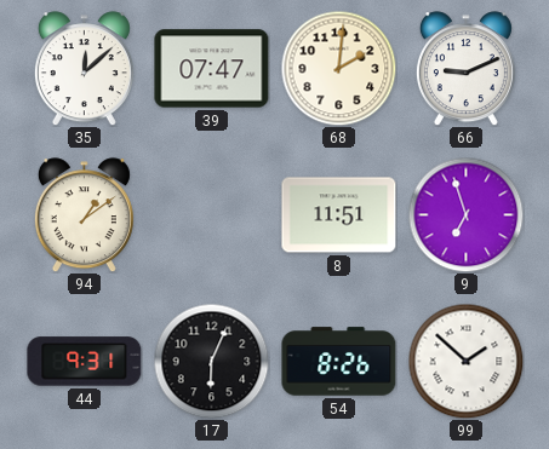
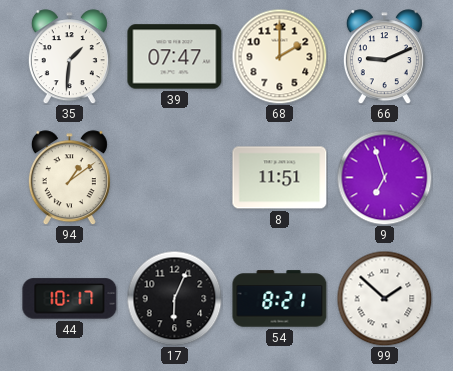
35: 12:08 -> 1:31 (69, 57)
68: 2:01 -> 2:00 (279, 56)
44: 9:31 -> 10:17 (70, 299)
54: 8:26 -> 8:21 (280, 299)
